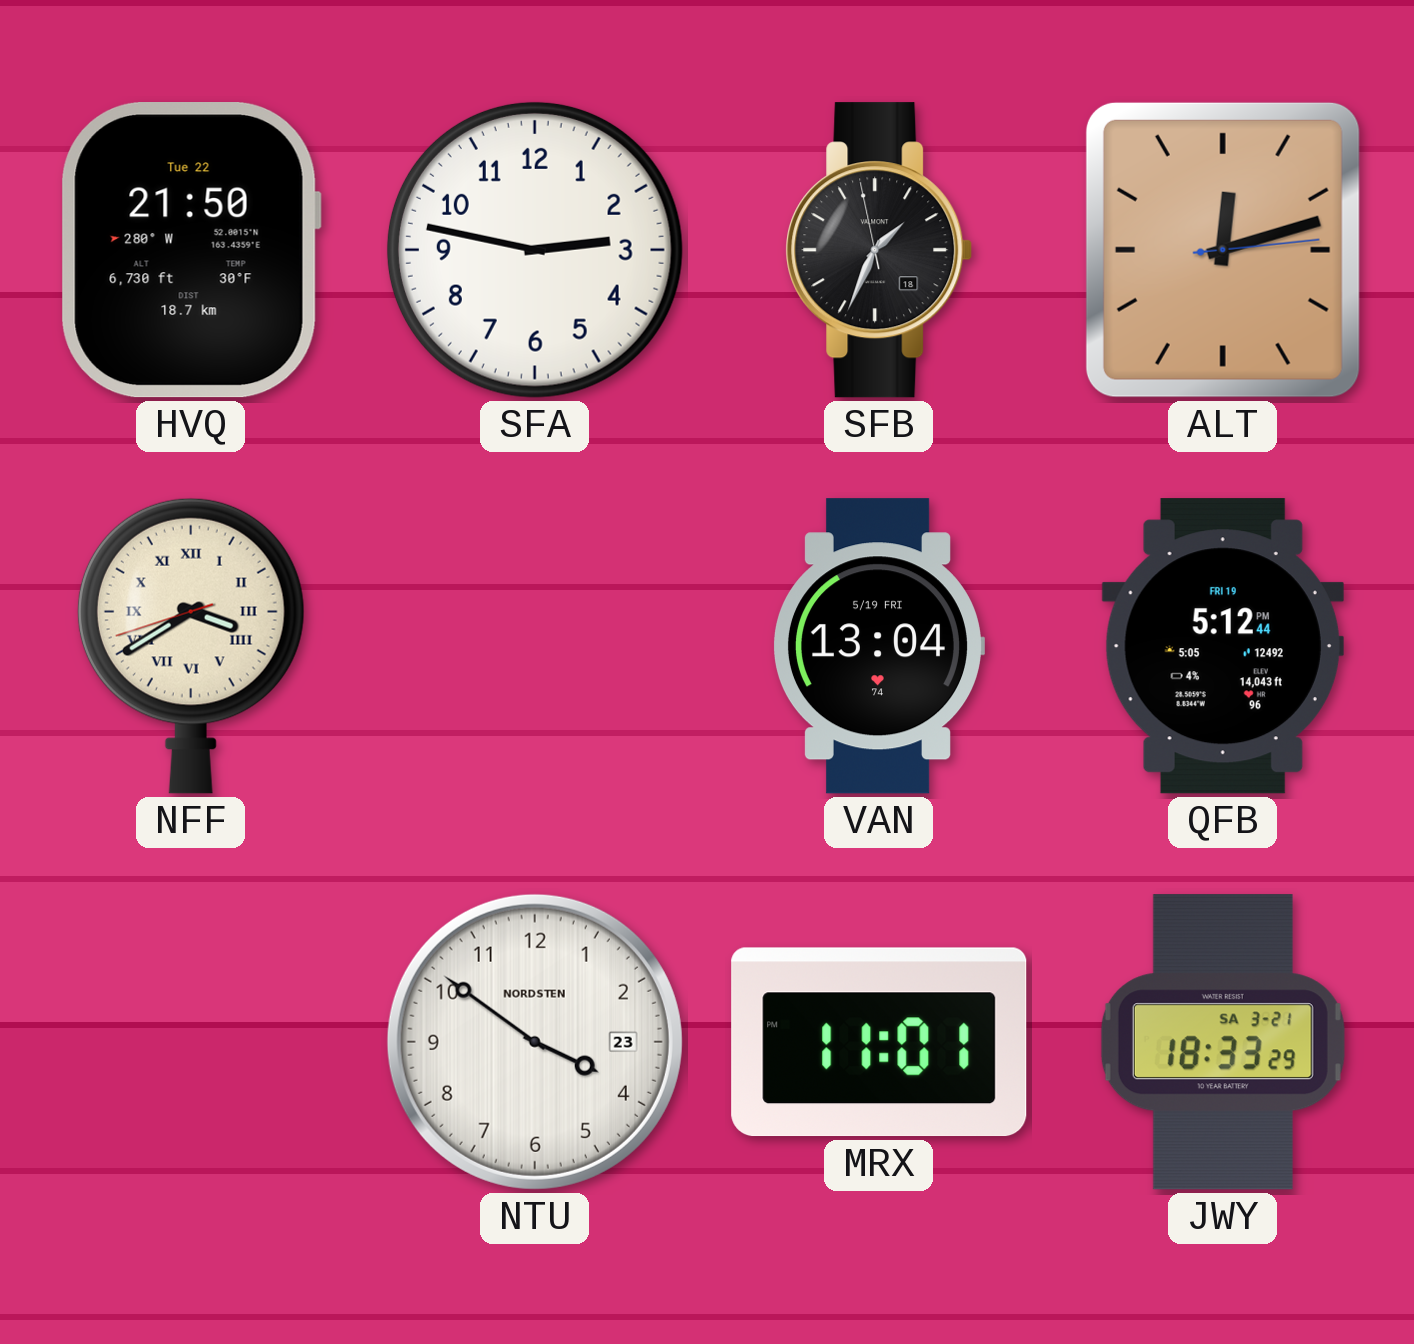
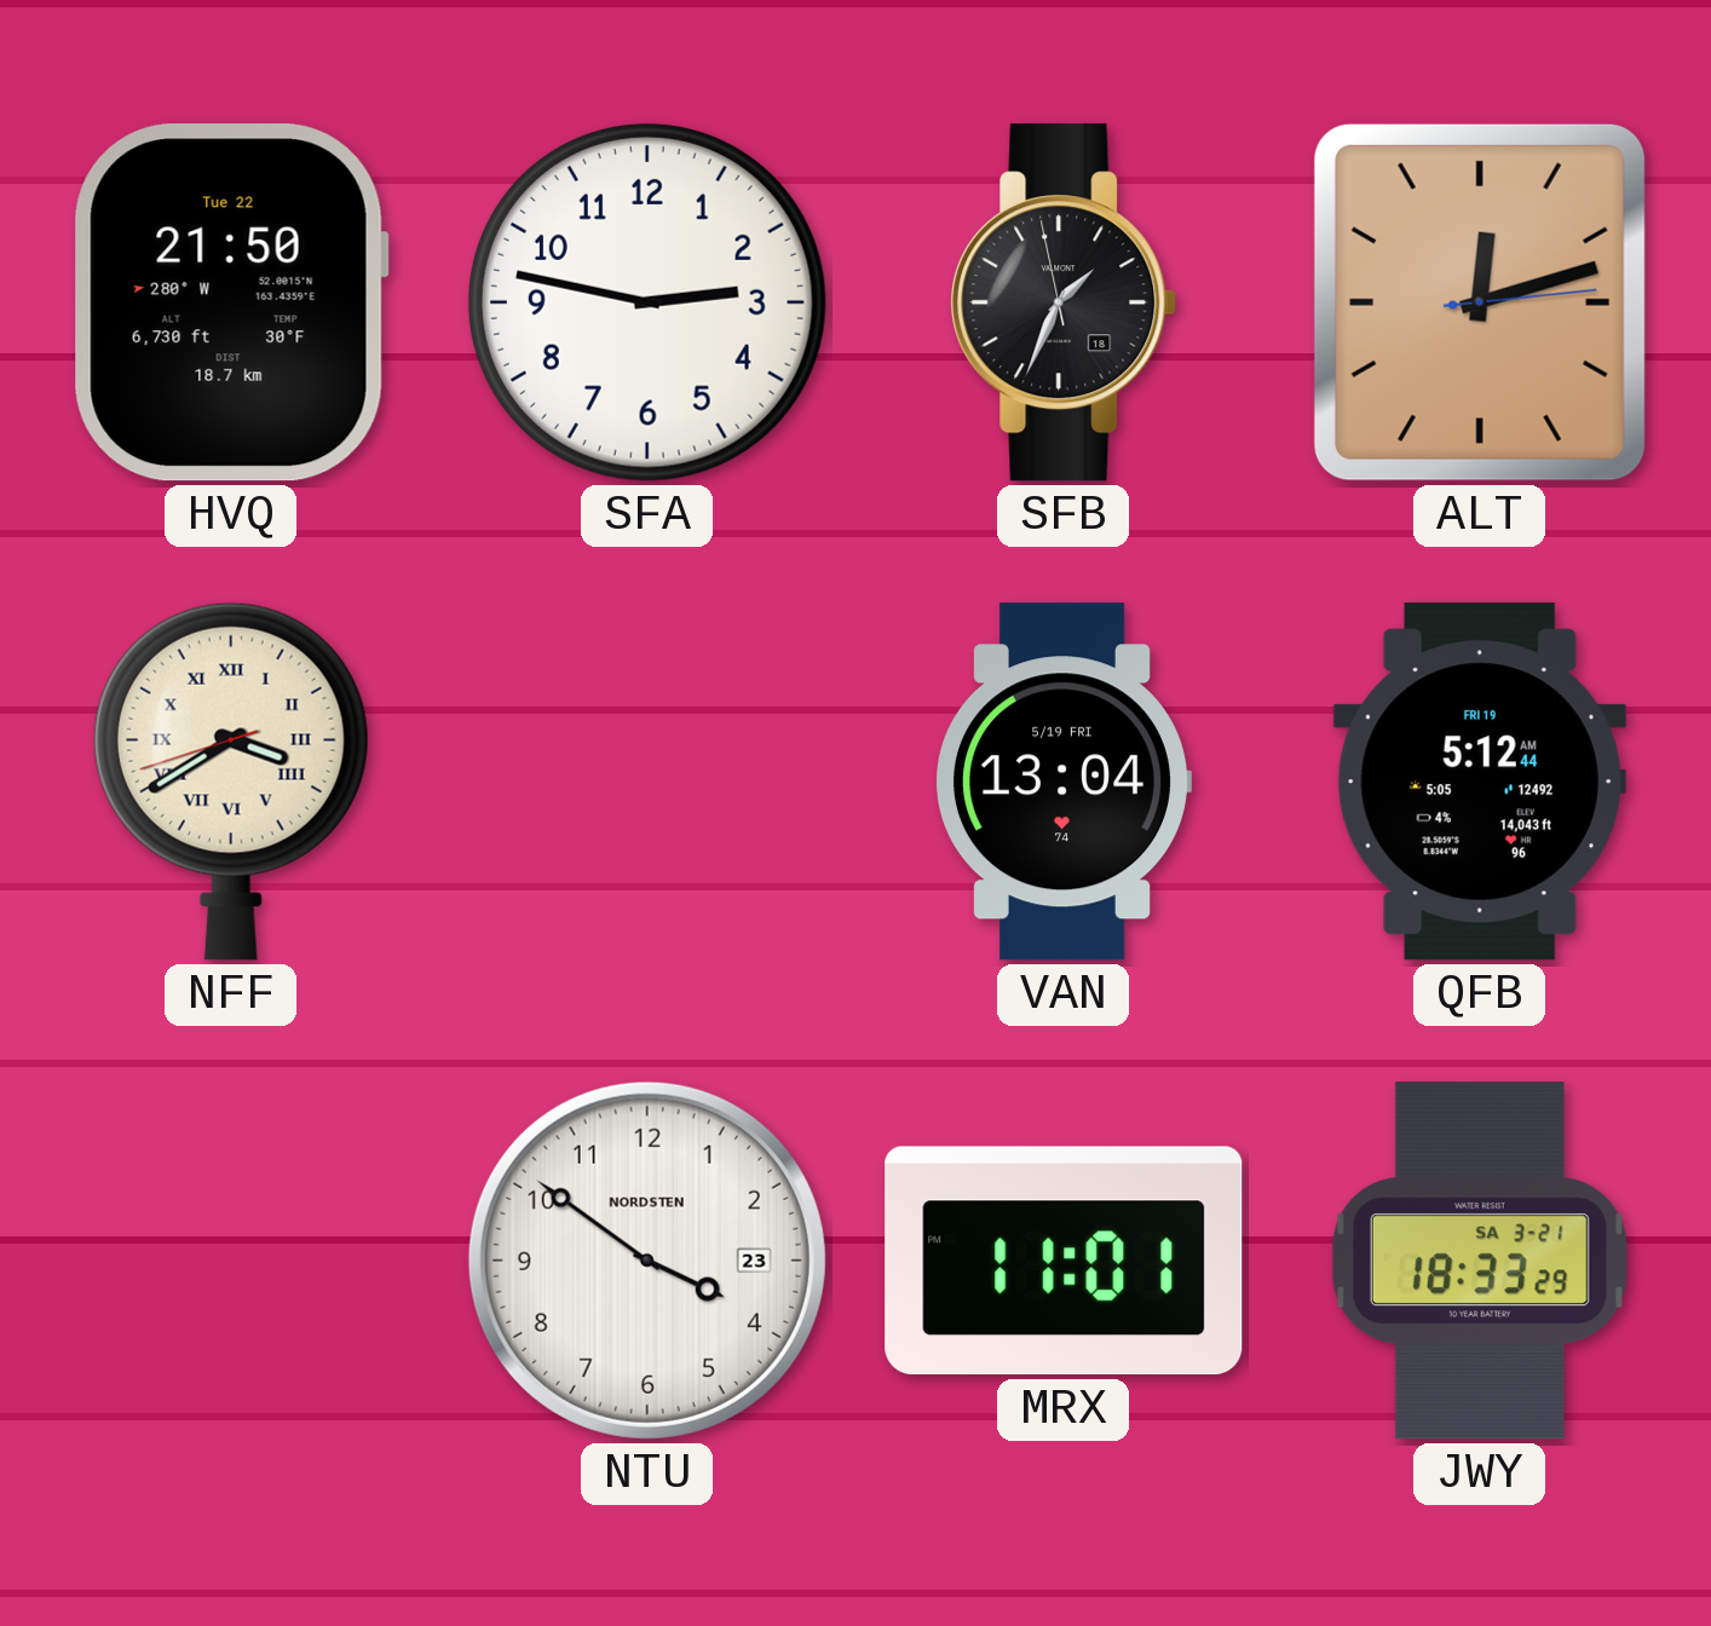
QFB: 5:12:44 PM -> 5:12:44 AM (1480, 782)
